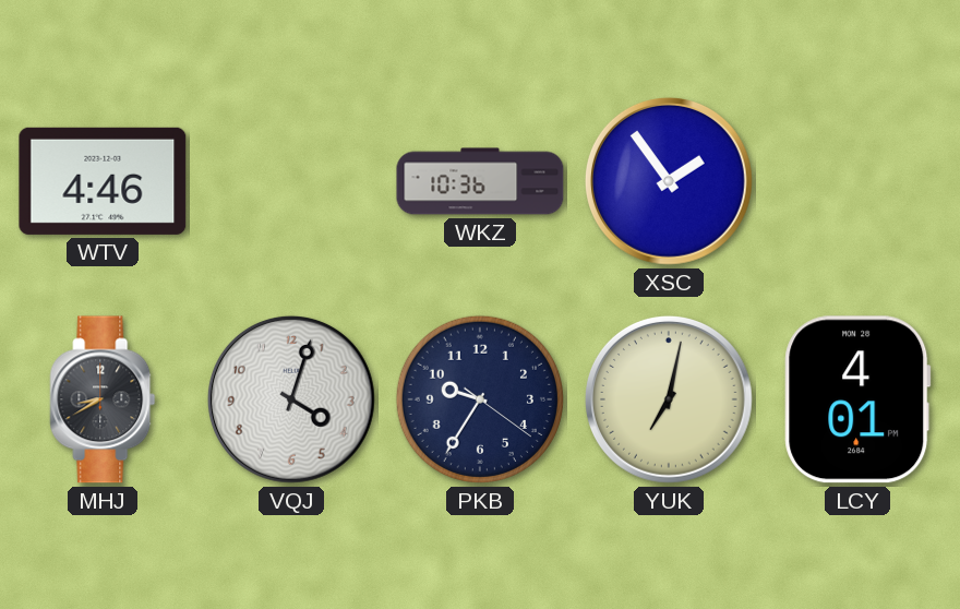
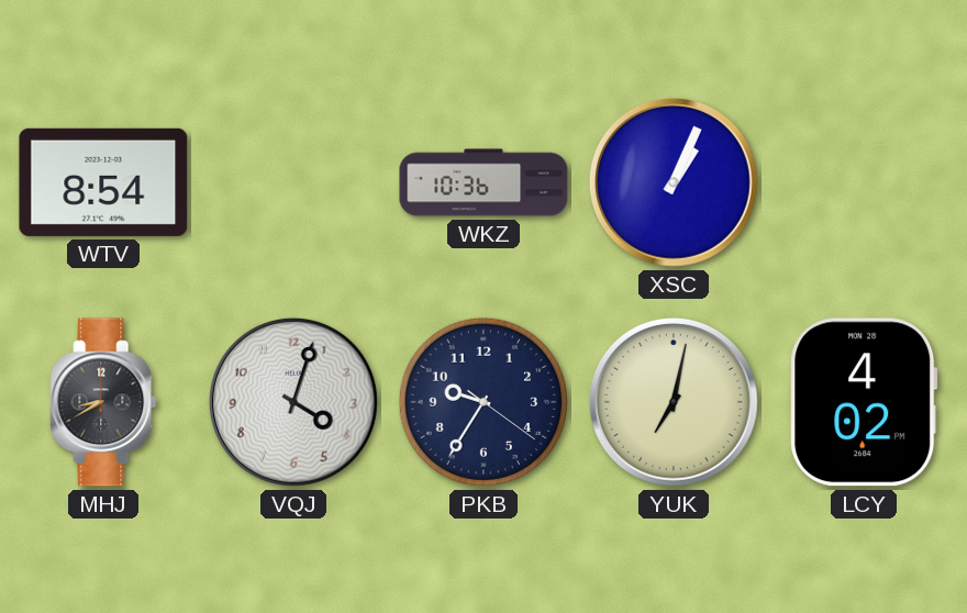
WTV: 4:46 -> 8:54 (103, 182)
XSC: 1:54 -> 1:04 (674, 182)
LCY: 4:01 -> 4:02 (864, 402)
